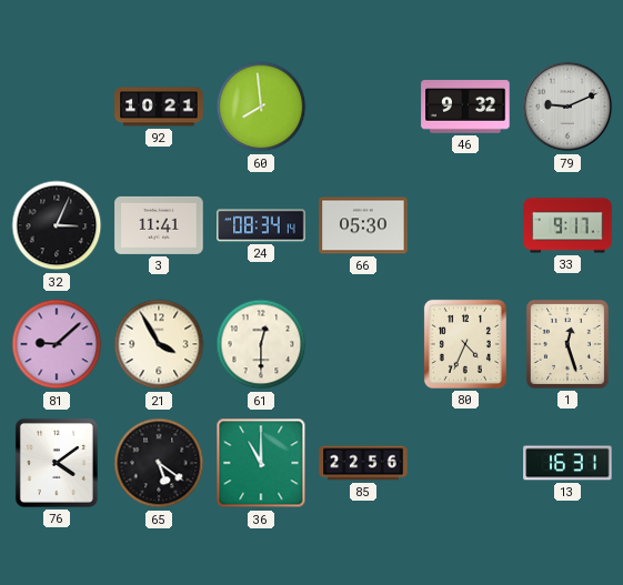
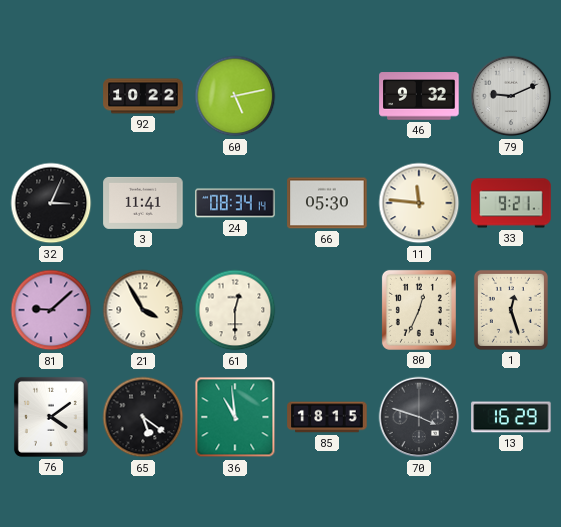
92: 10:21 -> 10:22 (143, 96)
60: 7:59 -> 5:13 (235, 96)
11: none -> 11:46 (419, 203)
33: 9:17 -> 9:21 (511, 203)
80: 4:34 -> 12:34 (419, 310)
36: 11:00 -> 10:59 (235, 417)
85: 22:56 -> 18:15 (327, 417)
70: none -> 3:48 (419, 417)
13: 16:31 -> 16:29 (511, 417)
